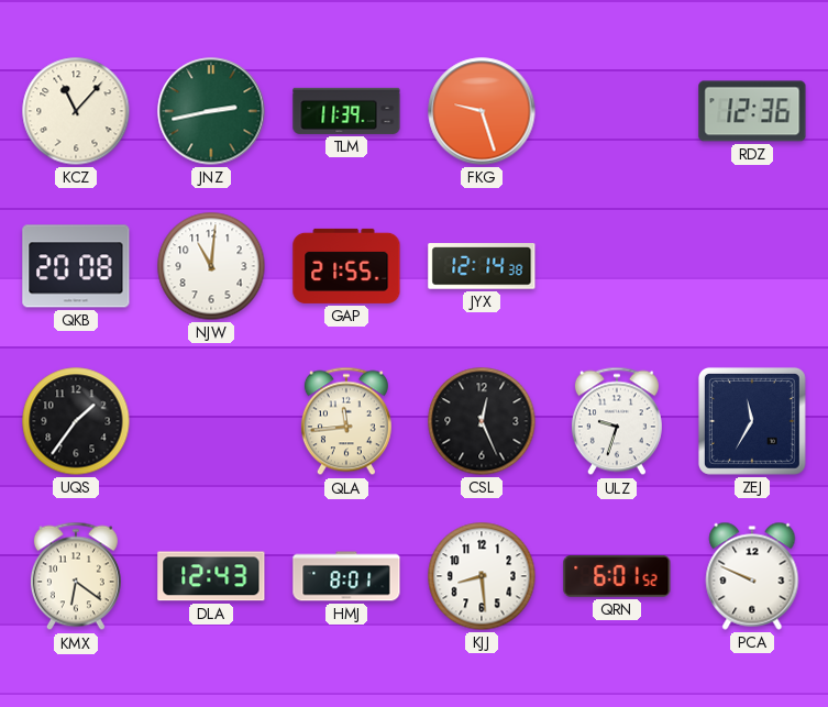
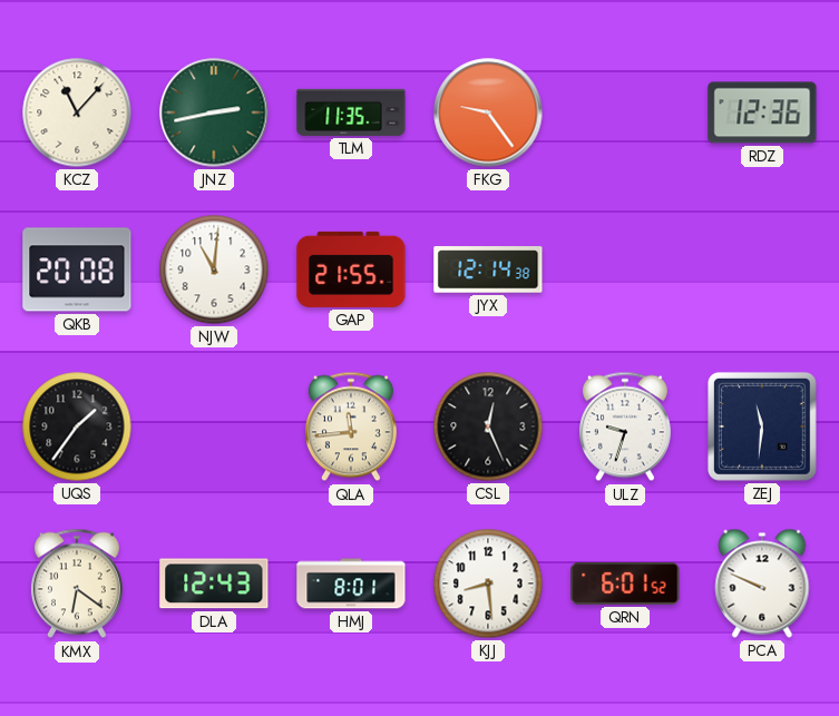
TLM: 11:39 -> 11:35 (351, 112)
FKG: 9:27 -> 9:24 (488, 112)
ZEJ: 11:35 -> 11:31 (762, 426)
